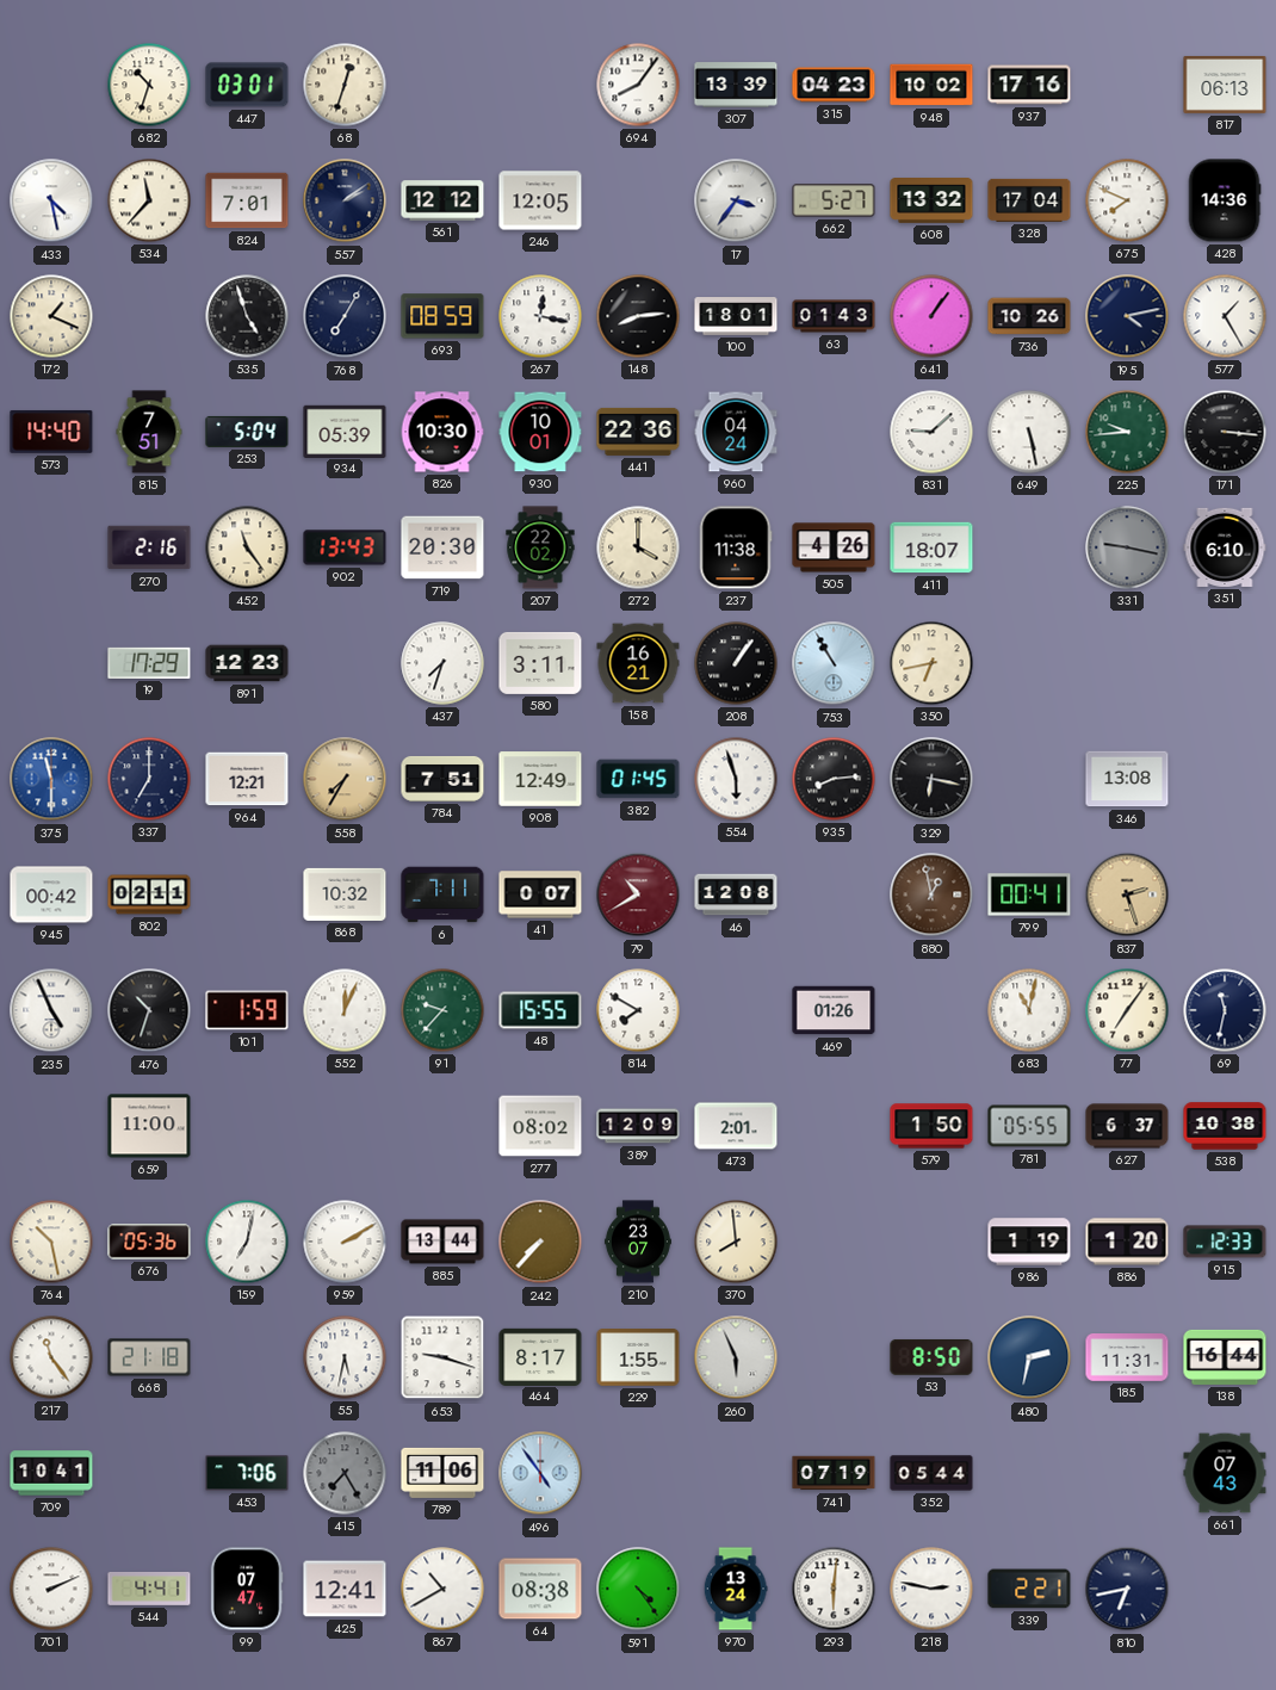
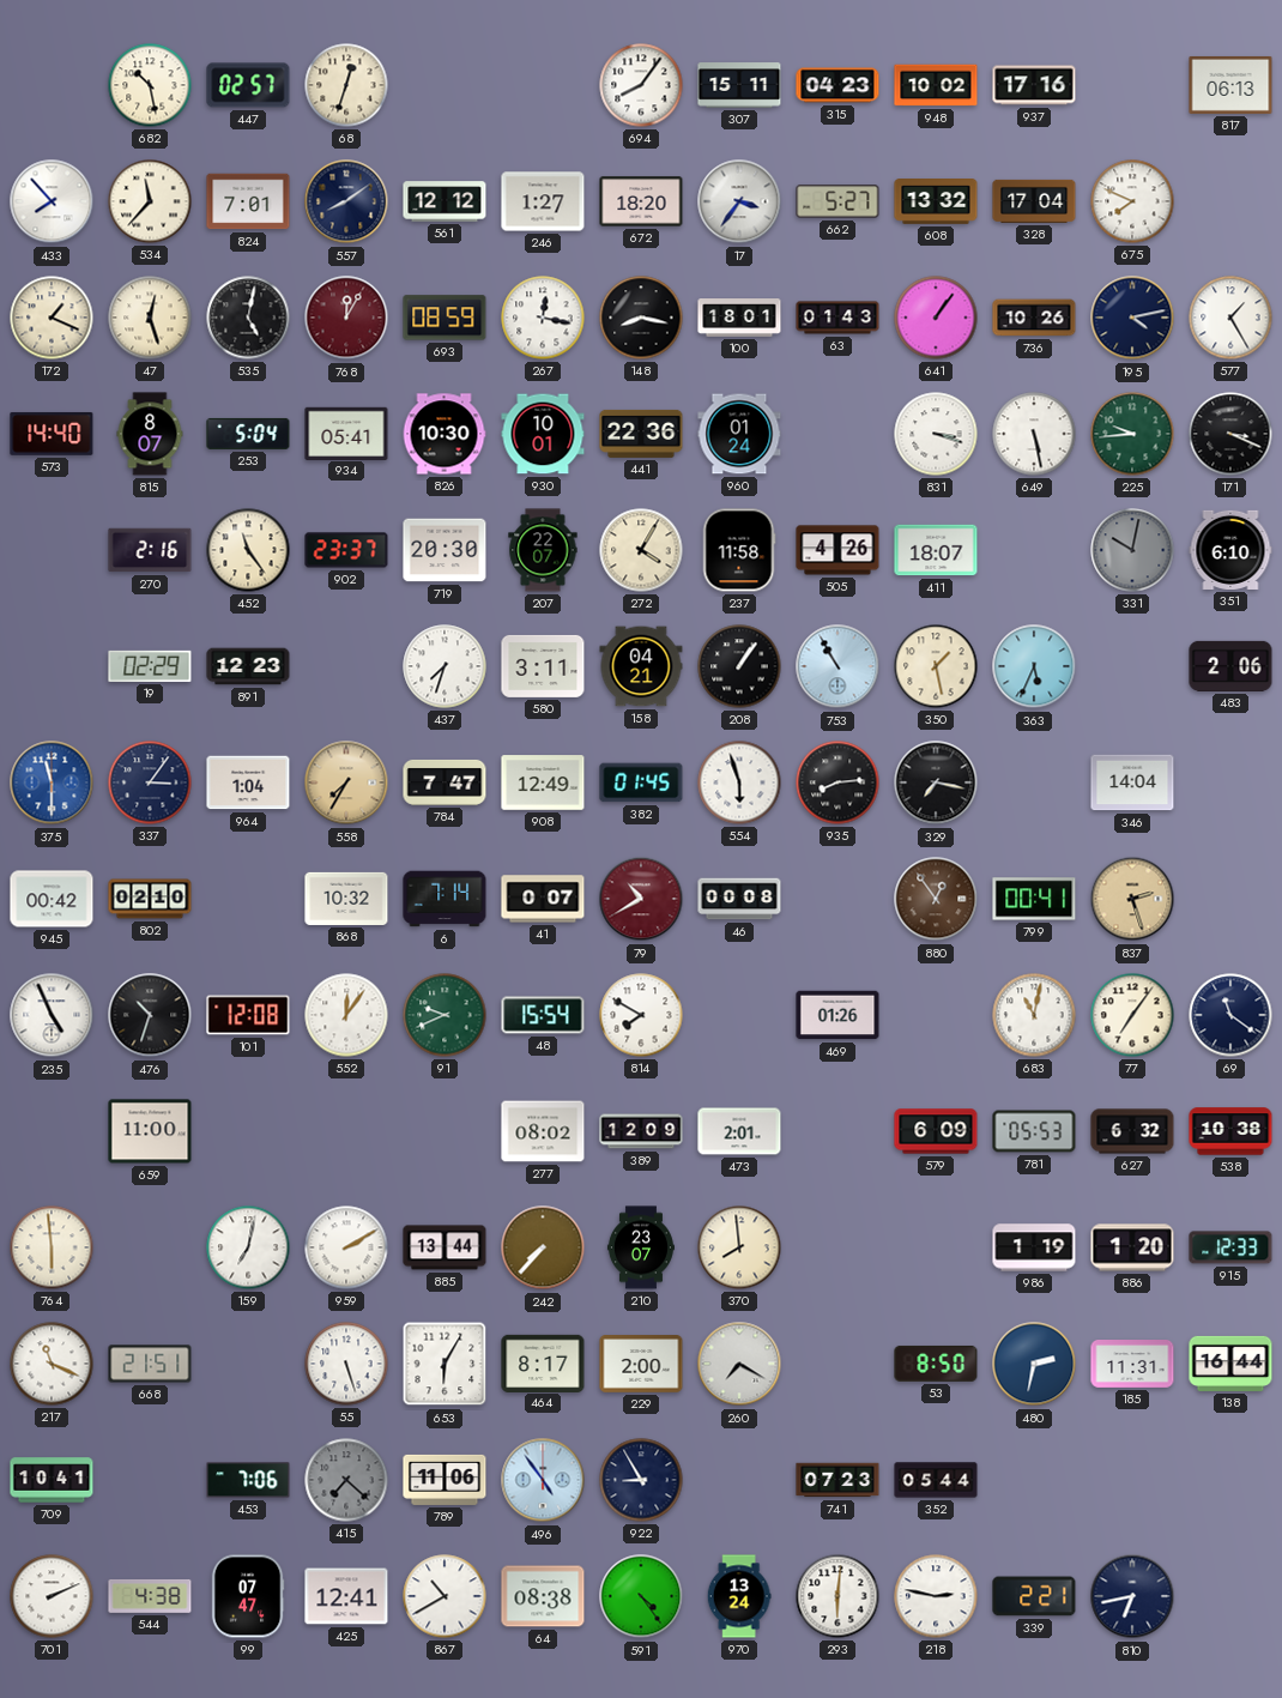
682: 10:33 -> 10:28 (150, 85)
447: 03:01 -> 02:57 (248, 85)
307: 13:39 -> 15:11 (739, 85)
433: 4:28 -> 7:53 (52, 201)
557: 2:09 -> 8:09 (346, 201)
246: 12:05 -> 1:27 (543, 201)
672: none -> 18:20 (641, 201)
428: 14:36 -> none (1225, 200)
47: none -> 12:27 (150, 318)
535: 4:57 -> 5:02 (248, 318)
768: 7:05 -> 12:05 (346, 318)
768 dial: navy -> burgundy (346, 318)
148: 8:14 -> 8:17 (641, 318)
815: 7:51 -> 8:07 (150, 434)
934: 05:39 -> 05:41 (346, 433)
960: 04:24 -> 01:24 (739, 434)
831: 9:08 -> 3:18 (936, 434)
171: 3:16 -> 3:19 (1230, 434)
902: 13:43 -> 23:37 (346, 550)
207: 22:02 -> 22:07 (543, 550)
272: 4:00 -> 4:05 (641, 550)
237: 11:38 -> 11:58 (739, 550)
331: 9:17 -> 10:02 (1132, 550)
19: 17:29 -> 02:29 (150, 666)
158: 16:21 -> 04:21 (641, 666)
350: 6:43 -> 1:28 (936, 666)
363: none -> 5:34 (1034, 666)
483: none -> 2:06 (1230, 666)
337: 7:00 -> 3:06 (150, 782)
964: 12:21 -> 1:04 (248, 782)
784: 7:51 -> 7:47 (445, 782)
329: 6:17 -> 7:17 (936, 782)
346: 13:08 -> 14:04 (1132, 782)
802: 02:11 -> 02:10 (150, 899)
6: 7:11 -> 7:14 (445, 899)
46: 12:08 -> 00:08 (739, 899)
880: 12:58 -> 12:54 (936, 899)
101: 1:59 -> 12:08 (248, 1015)
552: 12:04 -> 12:06 (346, 1015)
91: 9:37 -> 9:41 (445, 1015)
48: 15:55 -> 15:54 (543, 1015)
69: 11:32 -> 11:21 (1230, 1015)
579: 1:50 -> 6:09 (936, 1131)
781: 05:55 -> 05:53 (1034, 1131)
627: 6:37 -> 6:32 (1132, 1131)
764: 10:28 -> 5:59 (52, 1247)
676: 05:36 -> none (149, 1242)
217: 11:24 -> 11:19 (52, 1364)
668: 21:18 -> 21:51 (150, 1364)
55: 5:32 -> 5:27 (346, 1364)
653: 9:18 -> 6:05 (445, 1364)
229: 1:55 -> 2:00 (641, 1365)
260: 5:56 -> 7:20 (739, 1364)
415: 7:25 -> 7:22 (346, 1480)
922: none -> 8:55 (641, 1480)
741: 07:19 -> 07:23 (837, 1480)
661: 07:43 -> none (1225, 1473)
544: 4:41 -> 4:38 (150, 1596)
